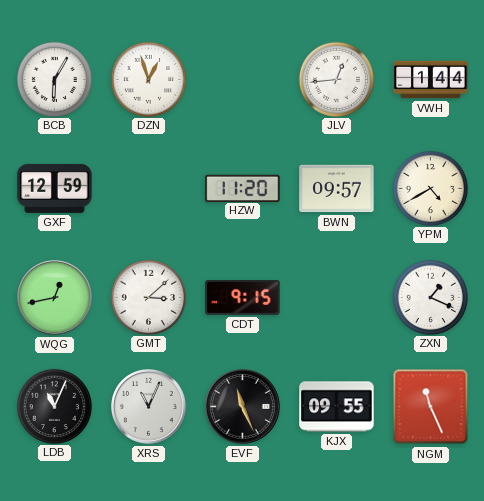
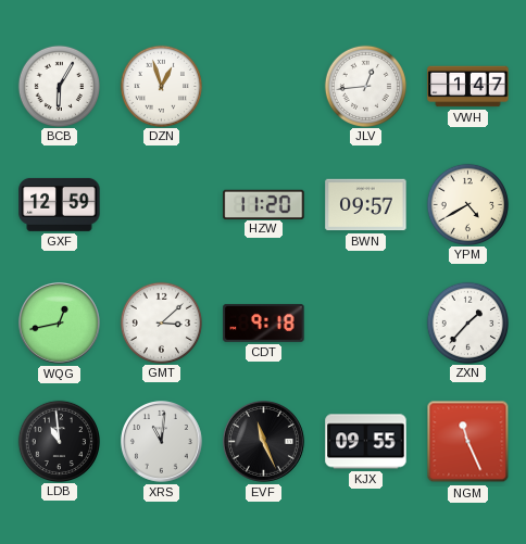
VWH: 1:44 -> 1:47 (468, 87)
CDT: 9:15 -> 9:18 (264, 322)
ZXN: 1:19 -> 1:37 (467, 322)
LDB: 11:04 -> 10:59 (59, 441)
XRS: 11:04 -> 11:01 (162, 442)
